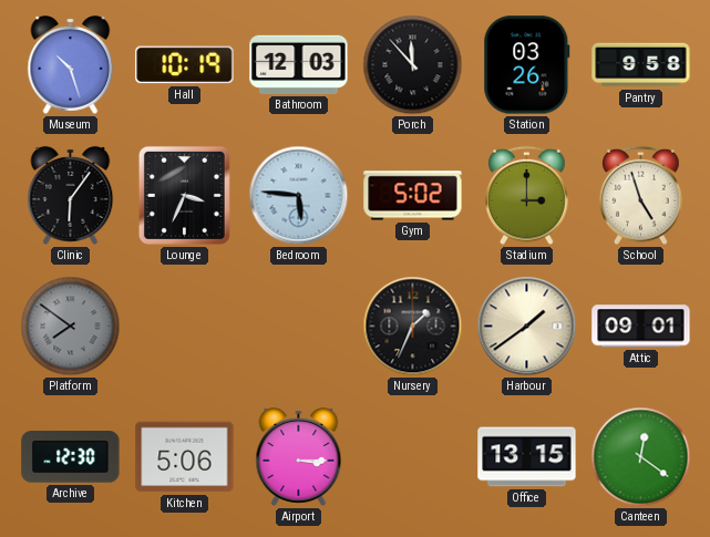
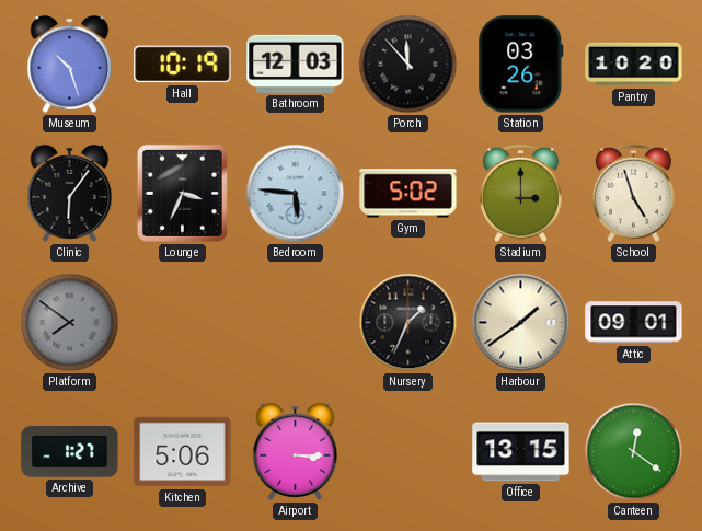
Pantry: 9:58 -> 10:20 (634, 65)
Archive: 12:30 -> 1:27 (70, 452)
